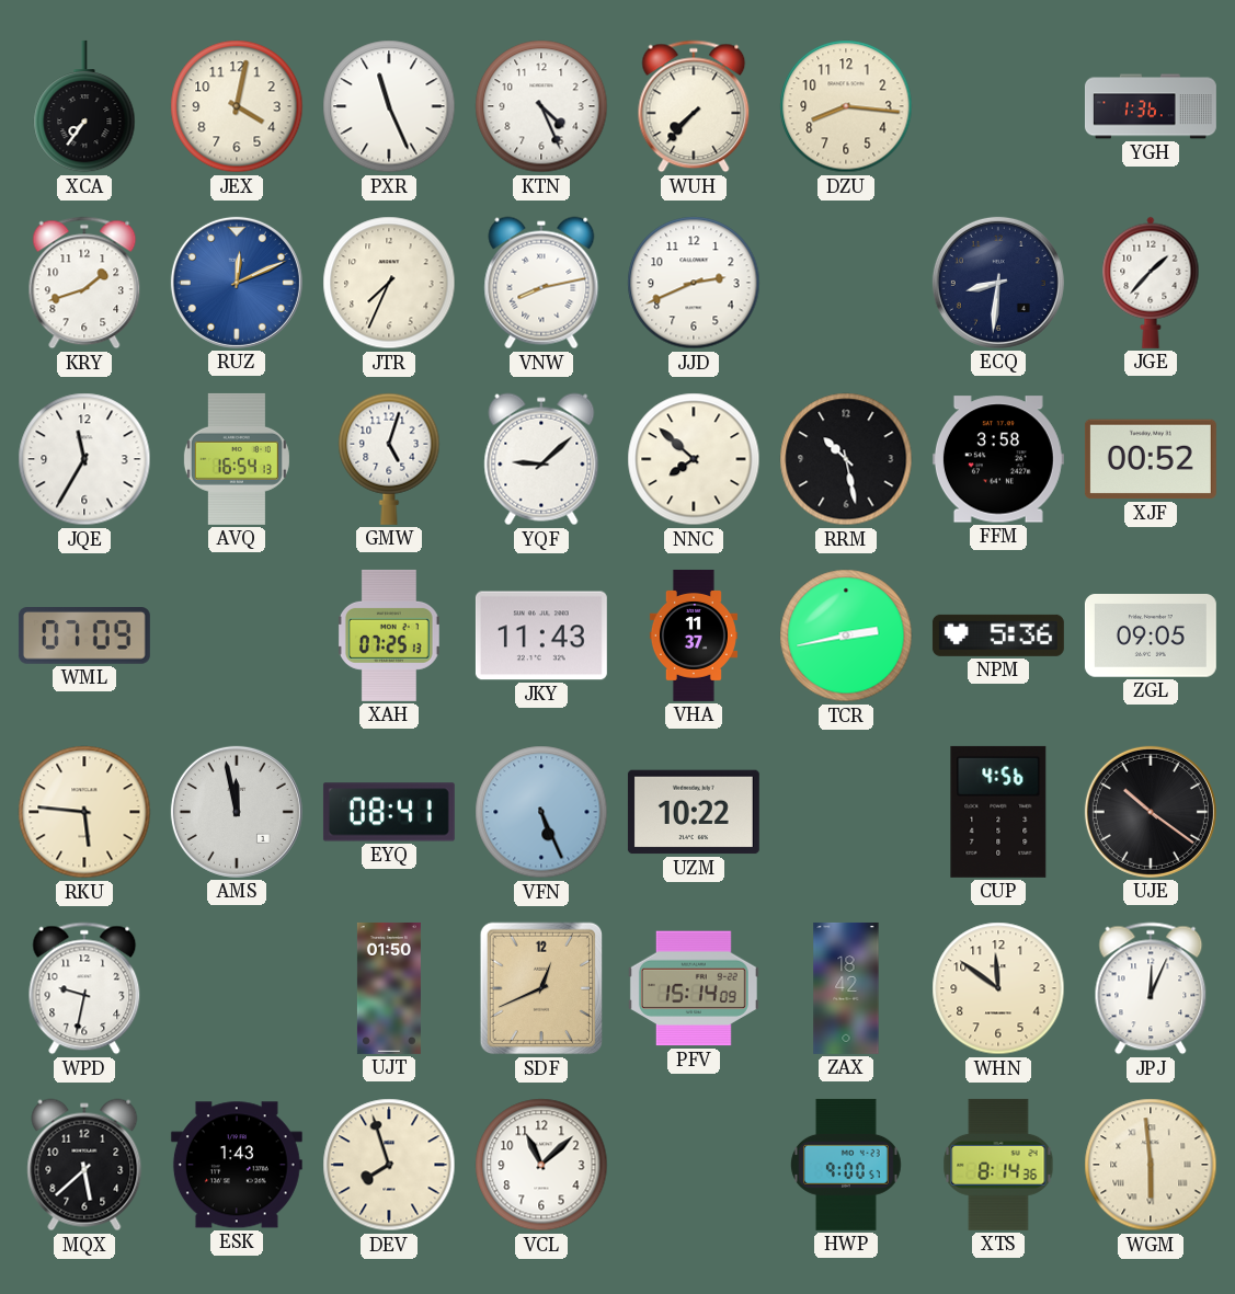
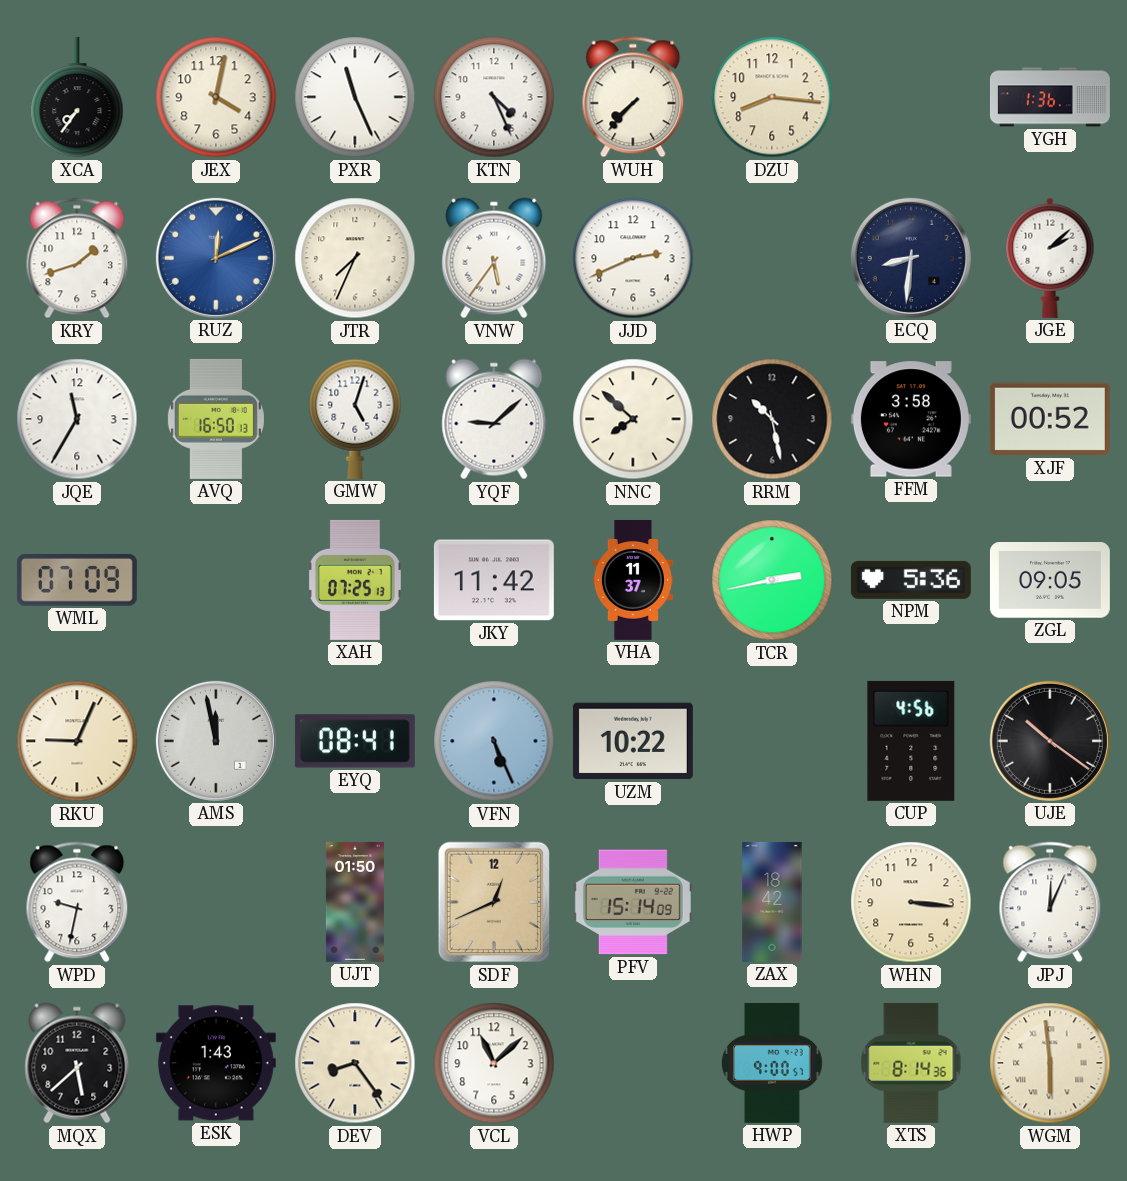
VNW: 8:13 -> 5:36 (494, 258)
JGE: 1:37 -> 2:08 (1050, 258)
AVQ: 16:54 -> 16:50 (216, 419)
JKY: 11:43 -> 11:42 (494, 580)
RKU: 5:46 -> 9:04 (77, 741)
WHN: 11:51 -> 3:16 (911, 902)
DEV: 7:57 -> 8:24 (355, 1063)
